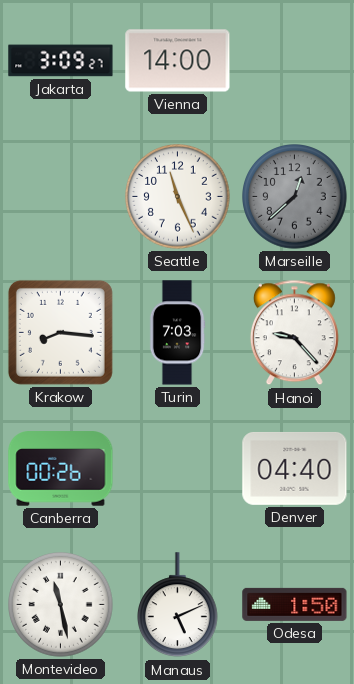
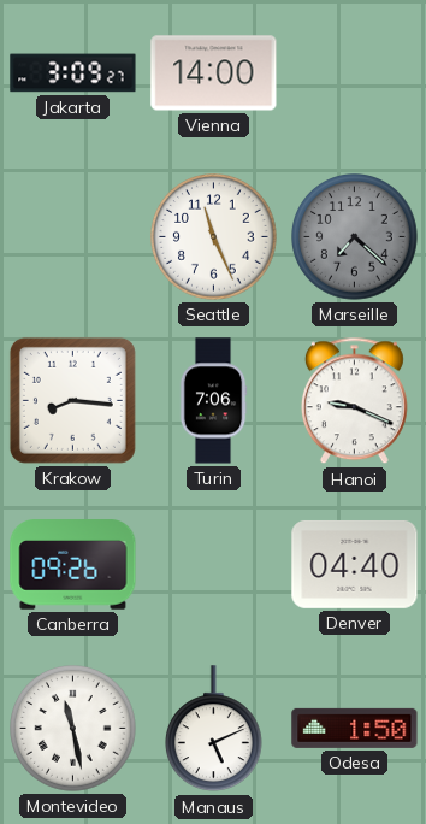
Marseille: 12:38 -> 7:22 (355, 237)
Turin: 7:03 -> 7:06 (213, 401)
Hanoi: 9:23 -> 9:19 (354, 401)
Canberra: 00:26 -> 09:26 (73, 565)
